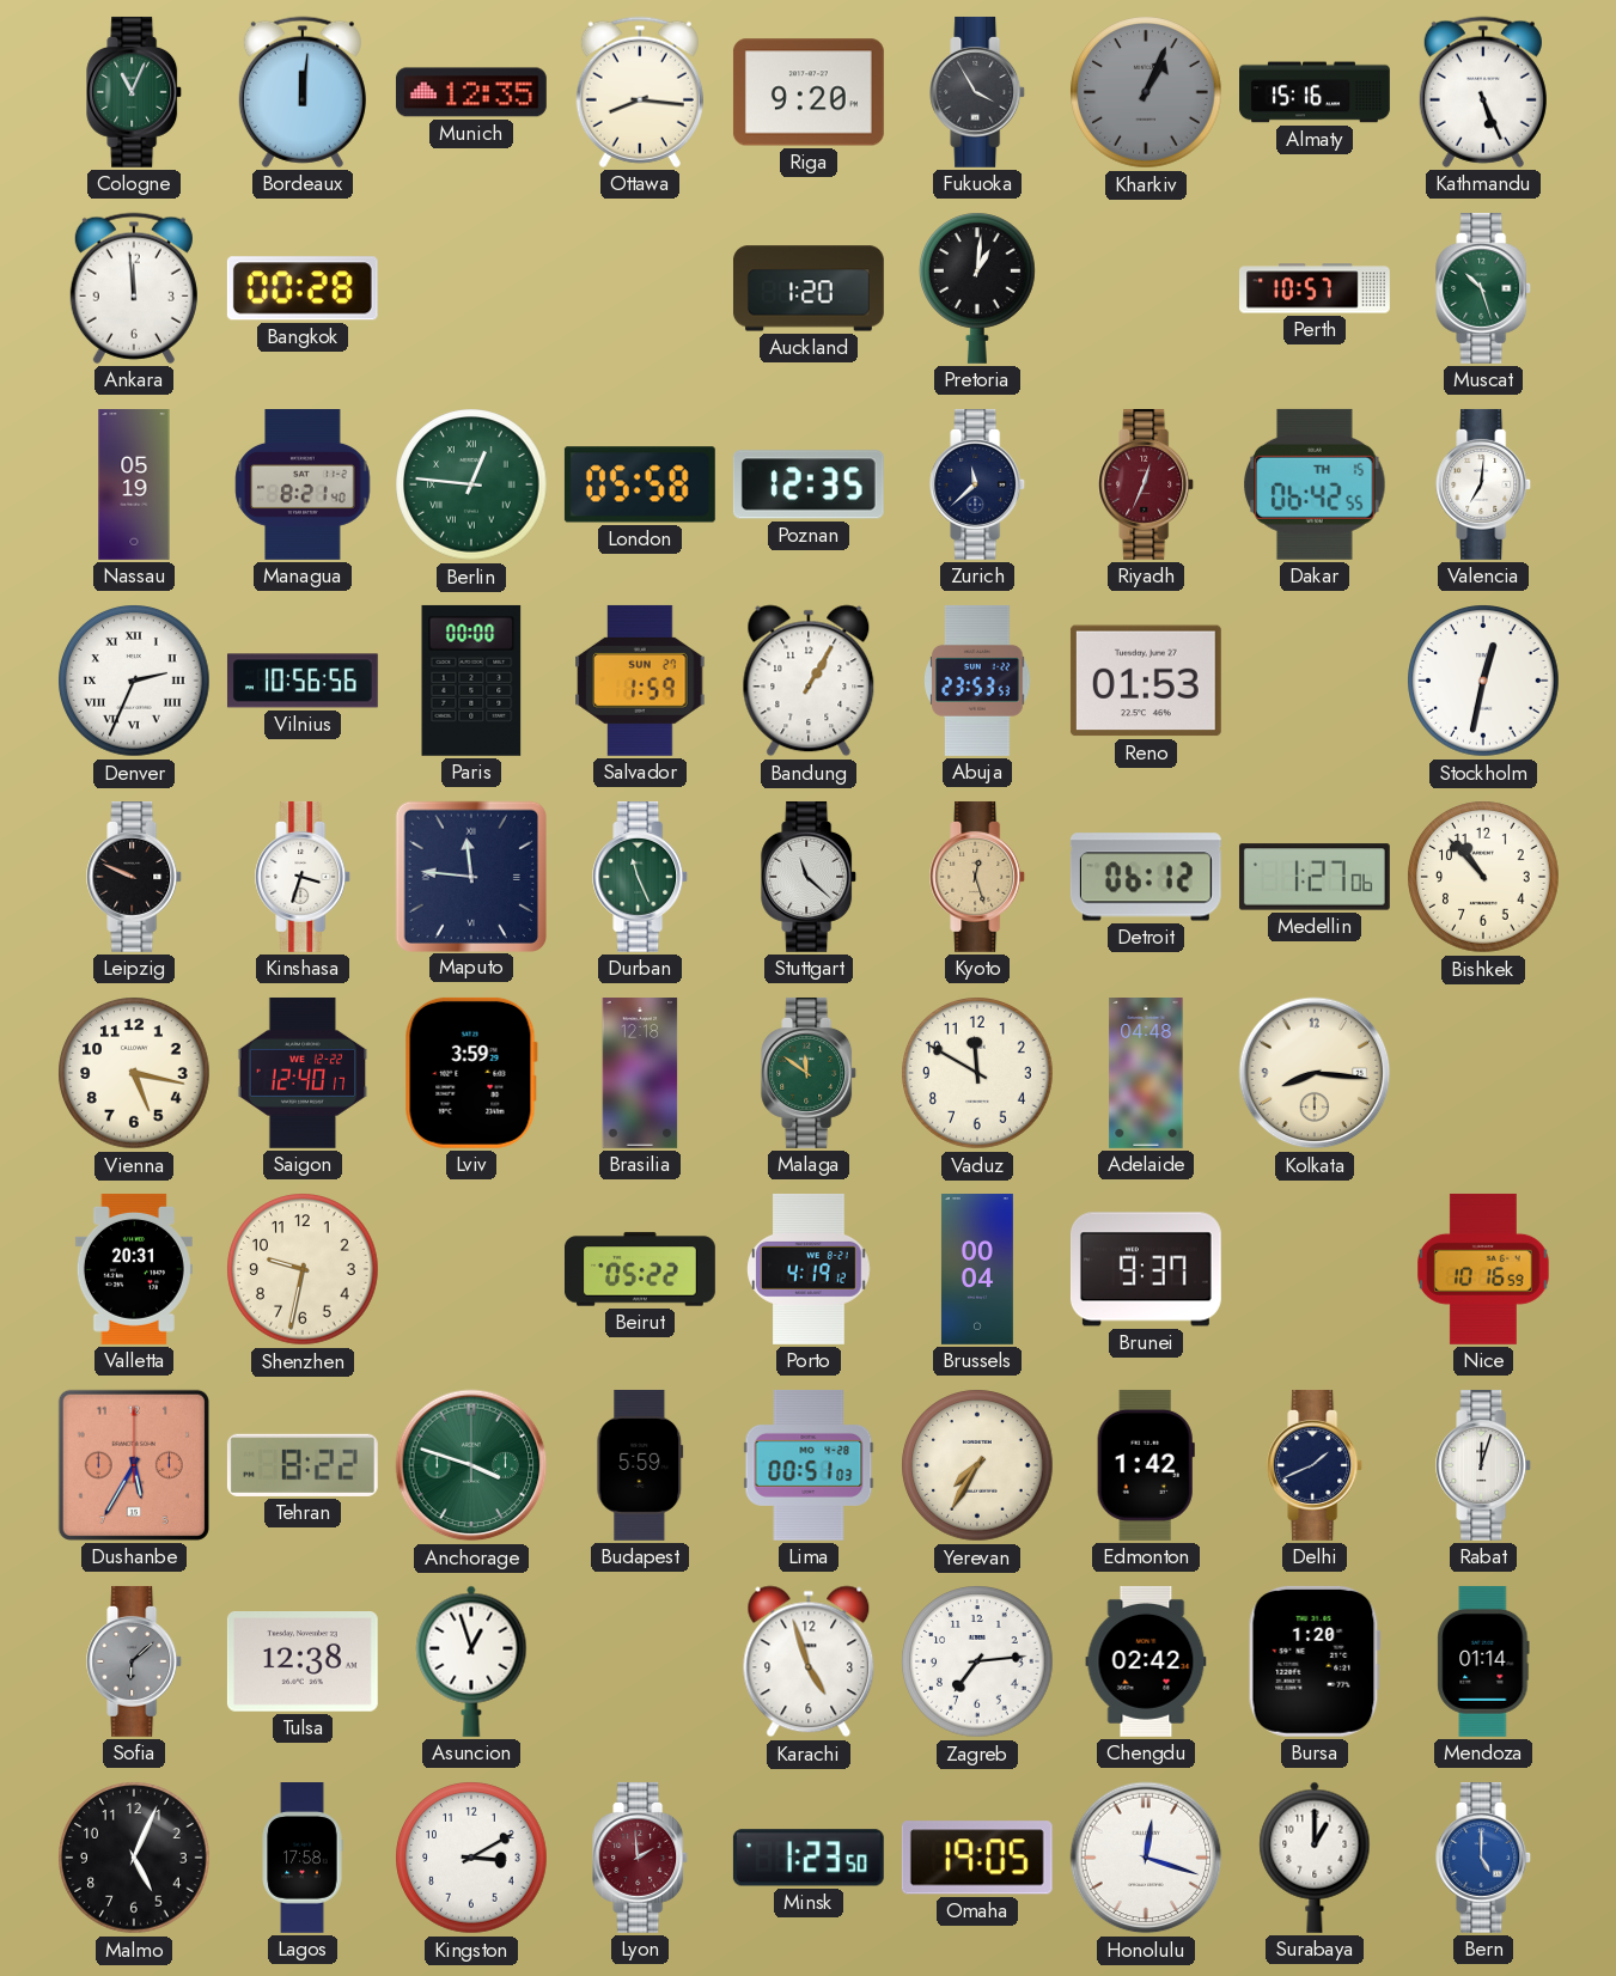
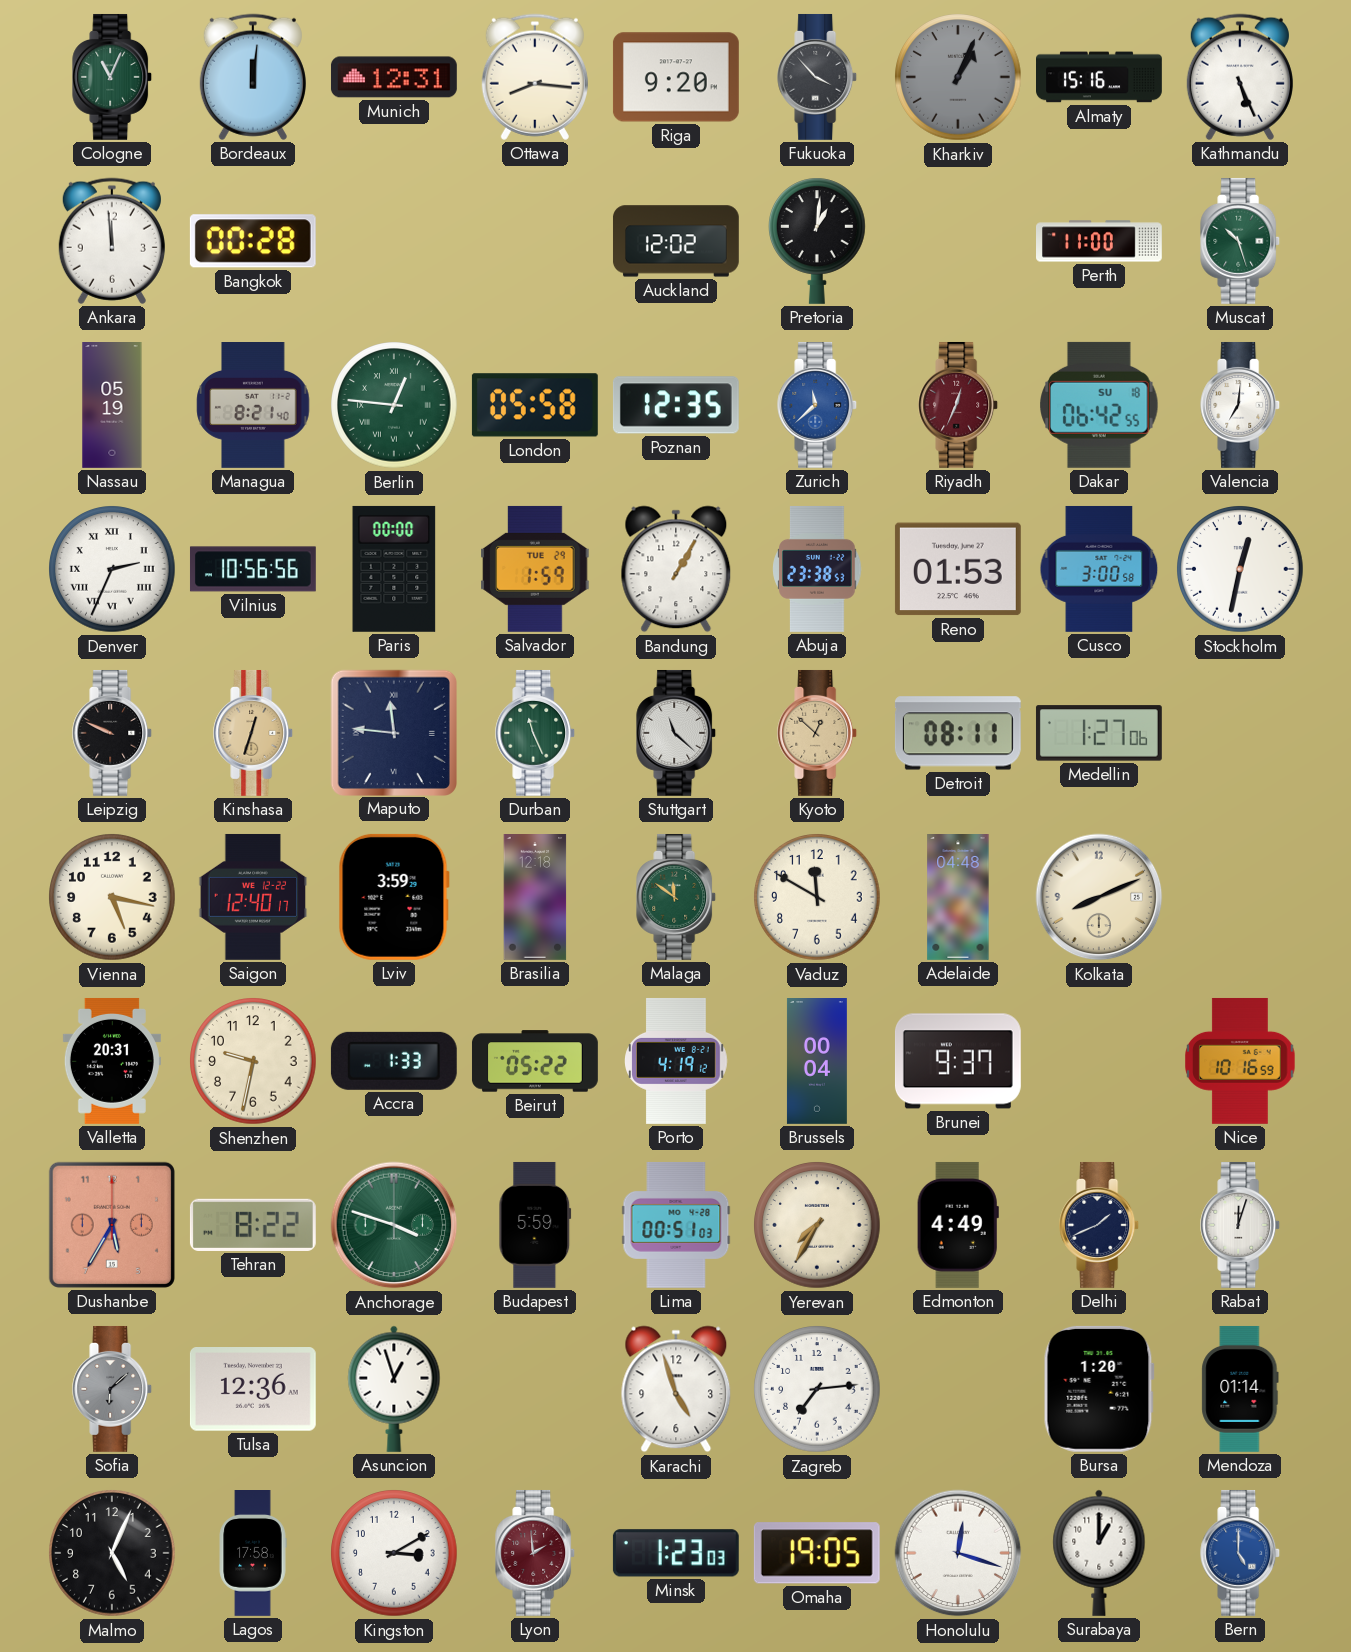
Munich: 12:35 -> 12:31 (394, 77)
Fukuoka: 3:55 -> 3:53 (818, 77)
Auckland: 1:20 -> 12:02 (676, 241)
Perth: 10:57 -> 11:00 (1100, 241)
Zurich dial: navy -> blue (818, 405)
Dakar date: TH 15 -> SU 18 (1099, 405)
Salvador date: SUN 27 -> TUE 29 (535, 569)
Abuja: 23:53 -> 23:38 (817, 569)
Cusco: none -> 3:00 (1099, 569)
Kinshasa: 3:33 -> 12:33 (254, 733)
Kinshasa dial: white -> champagne (254, 733)
Kyoto: 12:27 -> 12:52 (818, 733)
Detroit: 06:12 -> 08:11 (958, 733)
Bishkek: 10:53 -> none (1483, 877)
Kolkata: 8:16 -> 8:11 (1099, 897)
Accra: none -> 1:33 (394, 1061)
Edmonton: 1:42 -> 4:49 (958, 1225)
Tulsa: 12:38 -> 12:36 (253, 1390)
Chengdu: 02:42 -> none (1146, 1661)
Minsk: 1:23:50 -> 1:23:03 (676, 1553)
